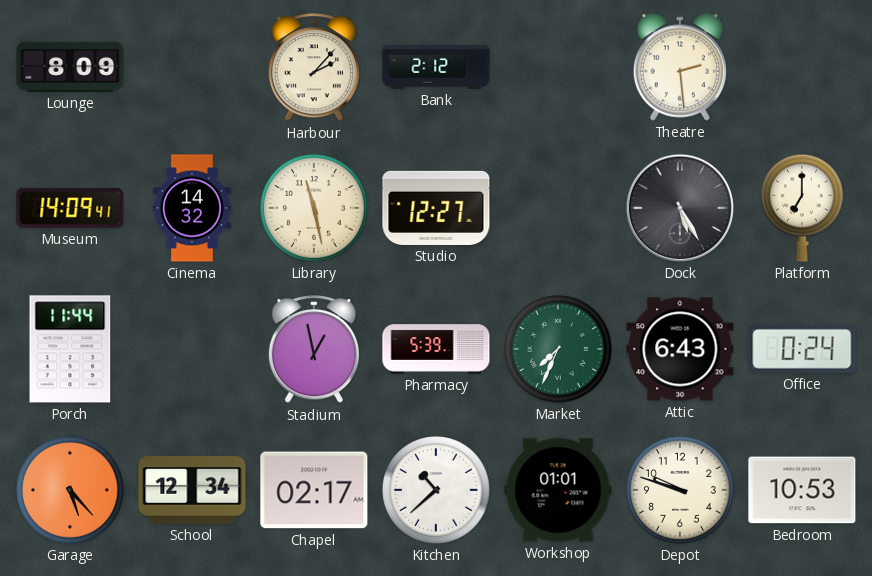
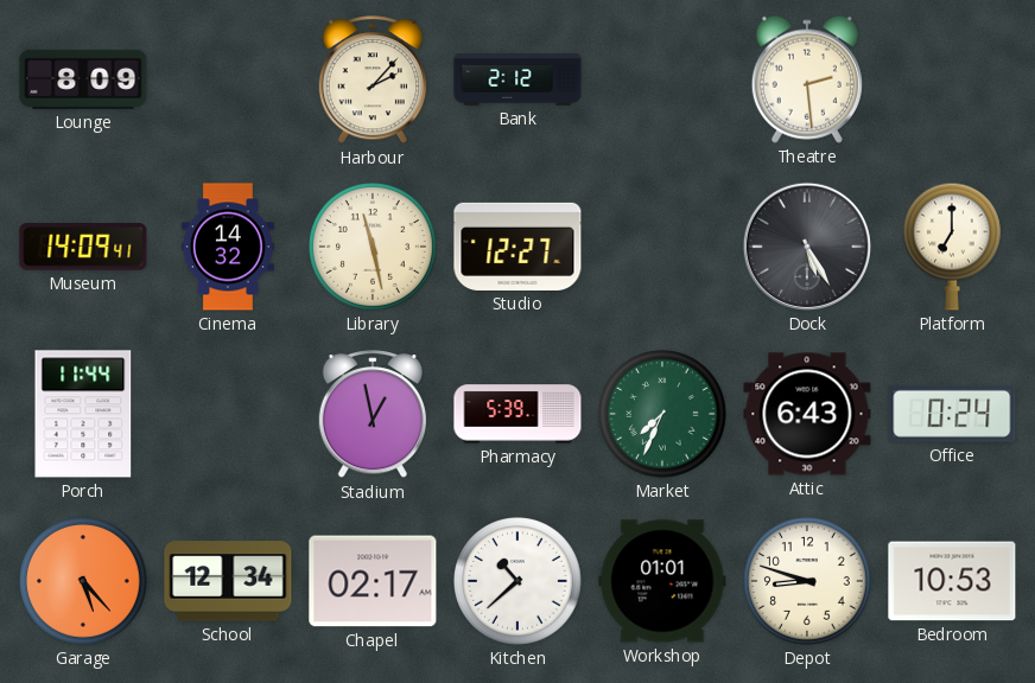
Depot: 9:48 -> 8:48 (808, 582)
